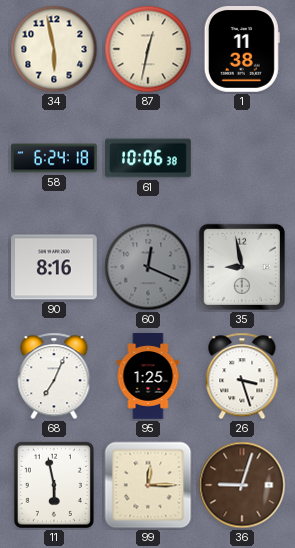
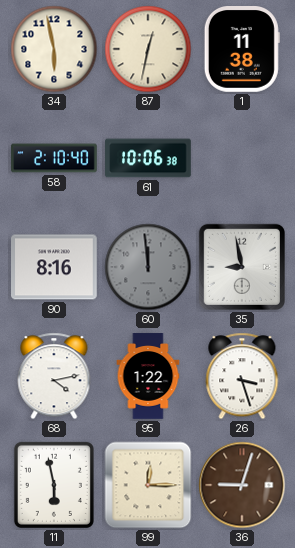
58: 6:24 -> 2:10 (54, 158)
60: 12:19 -> 11:59 (148, 267)
68: 7:04 -> 4:13 (54, 376)
95: 1:25 -> 1:22 (148, 376)
